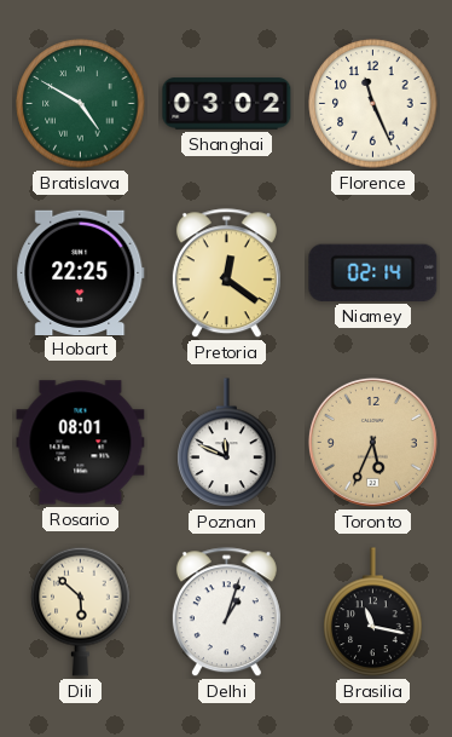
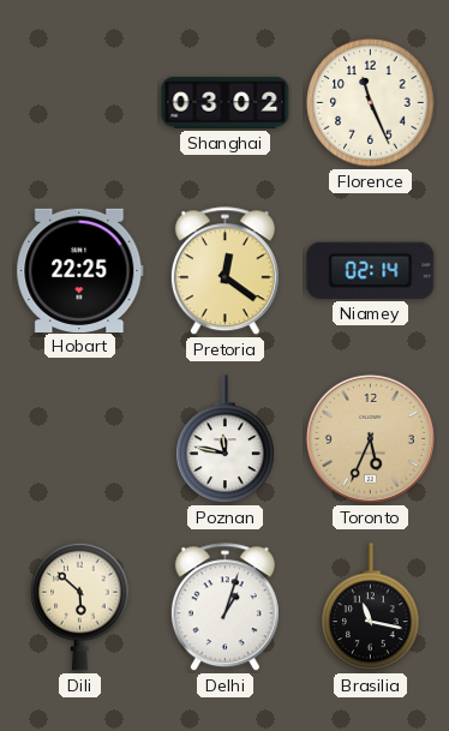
Bratislava: 4:50 -> none (81, 104)
Rosario: 08:01 -> none (81, 443)
Poznan: 11:49 -> 11:47 (226, 439)
